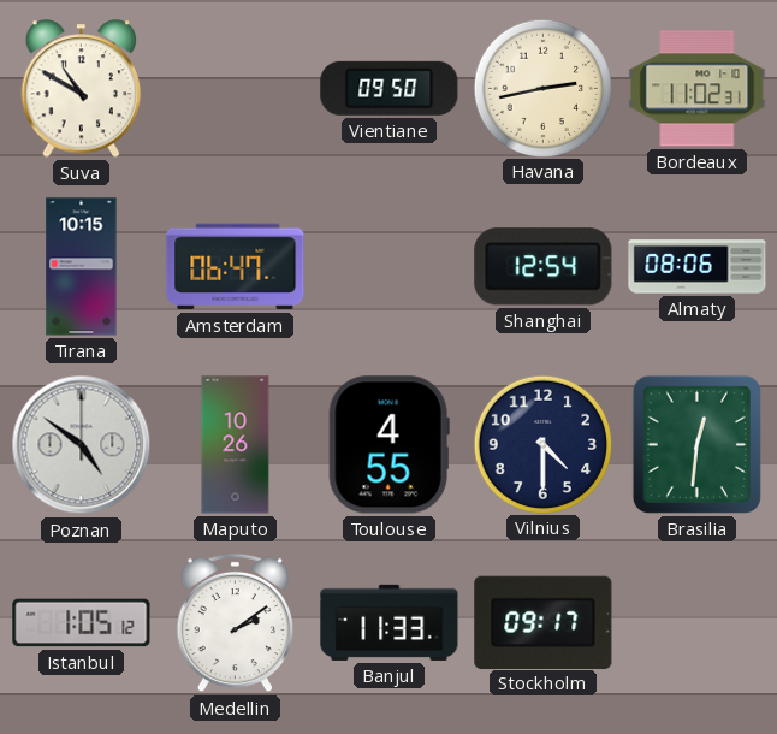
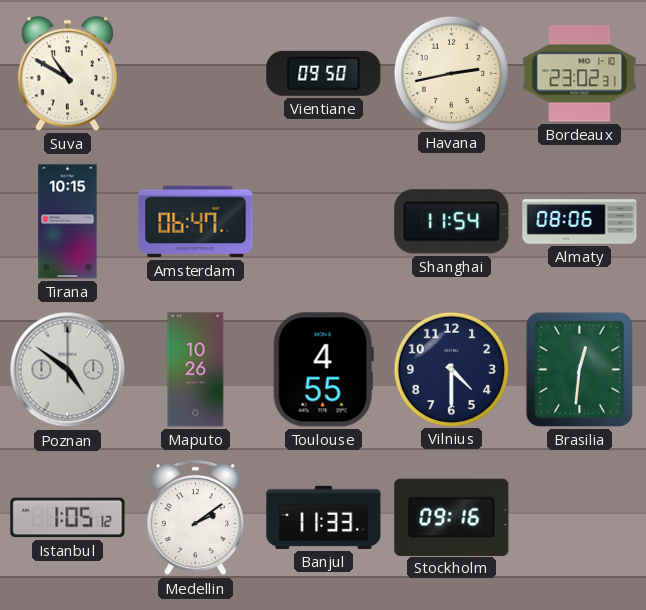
Bordeaux: 11:02 -> 23:02 (580, 74)
Shanghai: 12:54 -> 11:54 (452, 222)
Stockholm: 09:17 -> 09:16 (452, 517)
